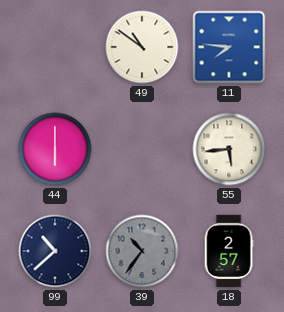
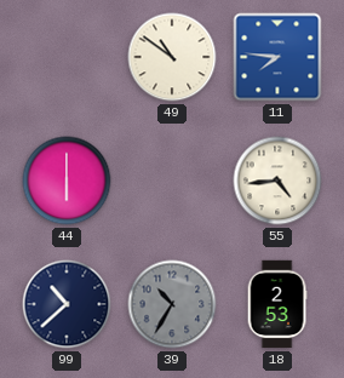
55: 5:44 -> 4:44 (277, 181)
39: 10:36 -> 10:35 (172, 304)
18: 2:57 -> 2:53 (277, 304)
